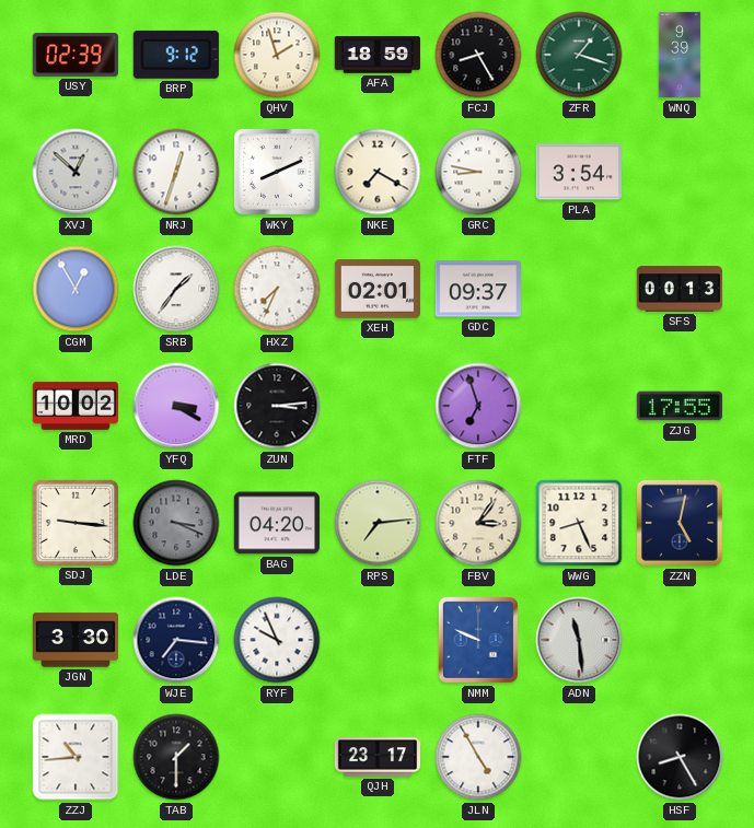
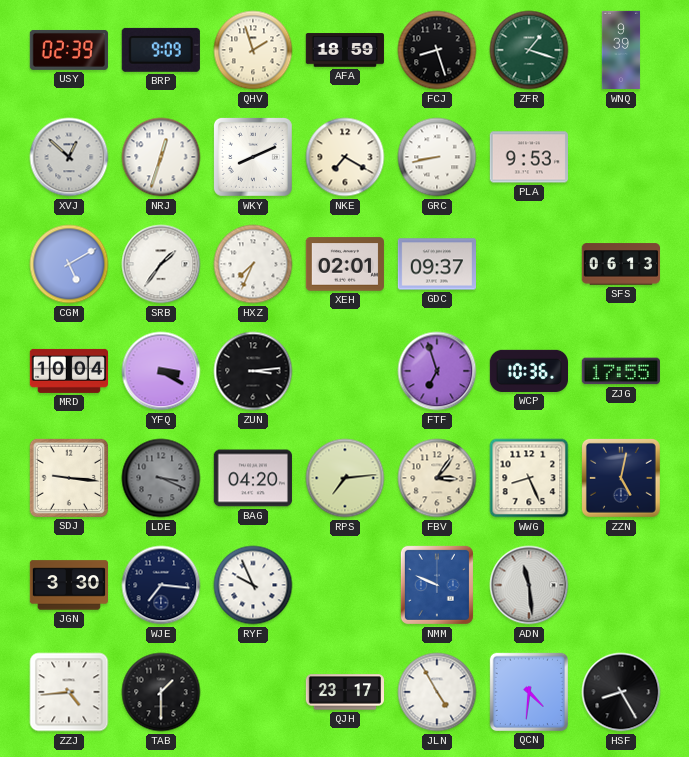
BRP: 9:12 -> 9:09 (161, 50)
FCJ: 8:25 -> 8:27 (437, 50)
GRC: 8:47 -> 8:43 (437, 157)
PLA: 3:54 -> 9:53 (529, 157)
CGM: 12:55 -> 5:10 (69, 264)
SFS: 00:13 -> 06:13 (620, 264)
MRD: 10:02 -> 10:04 (68, 371)
WCP: none -> 10:36 (528, 371)
ZZJ: 10:44 -> 4:44 (69, 692)
QCN: none -> 4:31 (529, 692)
